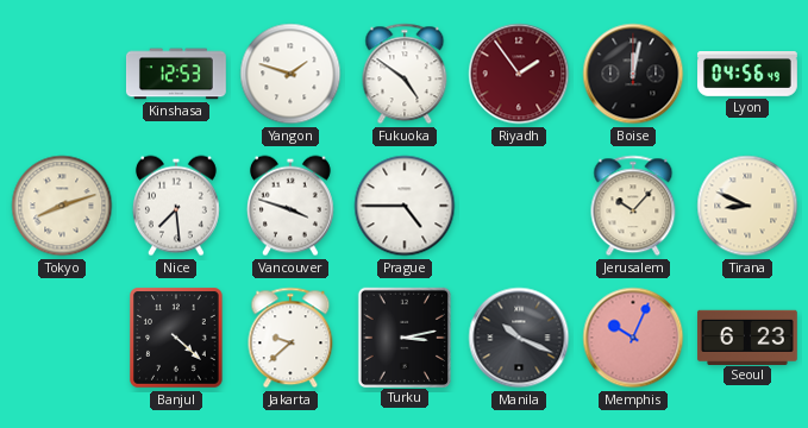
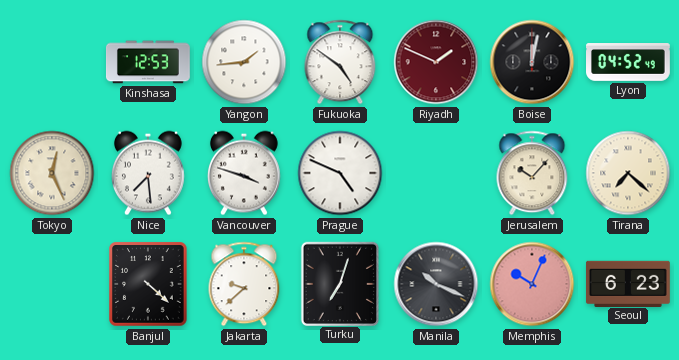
Yangon: 1:48 -> 1:44 (244, 62)
Riyadh: 1:54 -> 1:49 (436, 62)
Lyon: 04:56 -> 04:52 (629, 62)
Tokyo: 8:12 -> 12:26 (52, 173)
Prague: 4:45 -> 4:49 (340, 173)
Tirana: 8:49 -> 7:22 (628, 173)
Turku: 3:13 -> 7:03 (339, 283)
